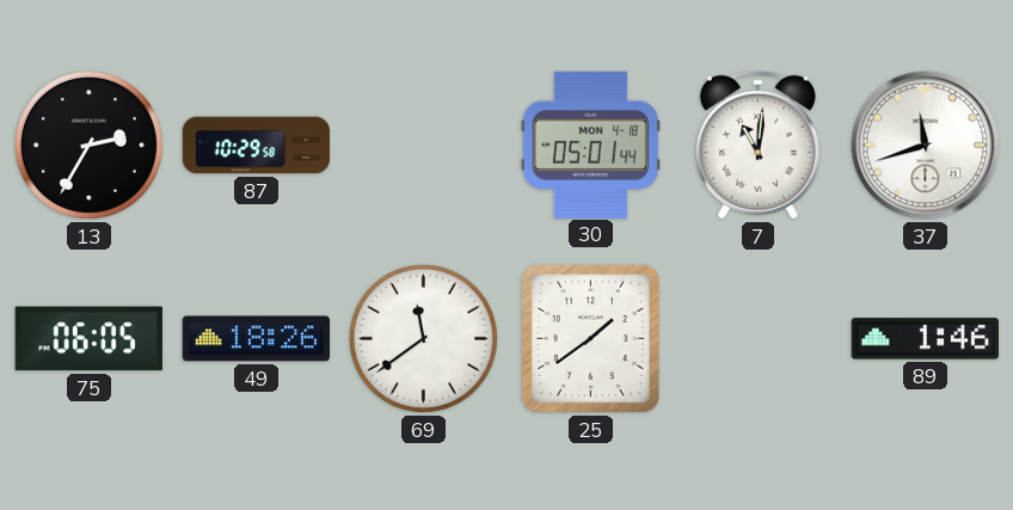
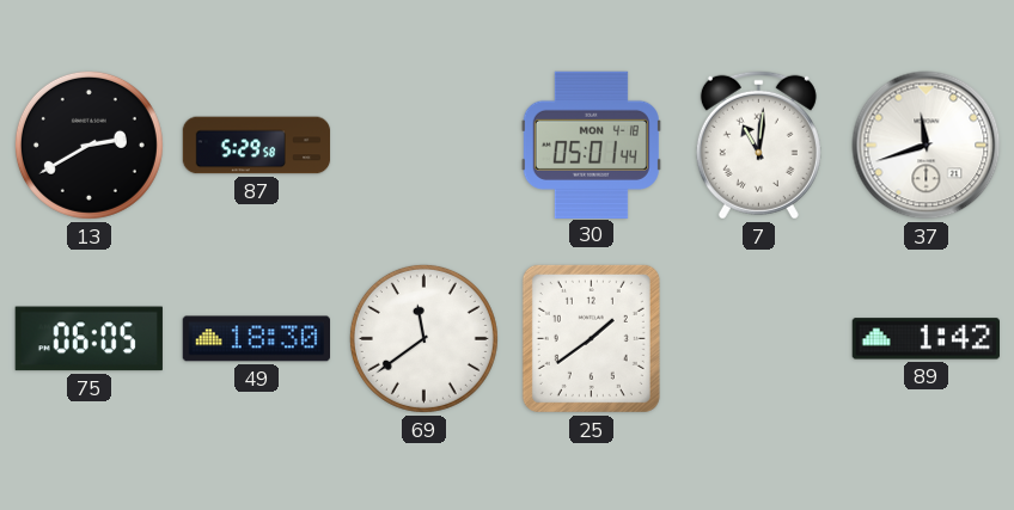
13: 2:35 -> 2:40 (88, 145)
87: 10:29 -> 5:29 (257, 146)
49: 18:26 -> 18:30 (256, 339)
89: 1:46 -> 1:42 (926, 339)
